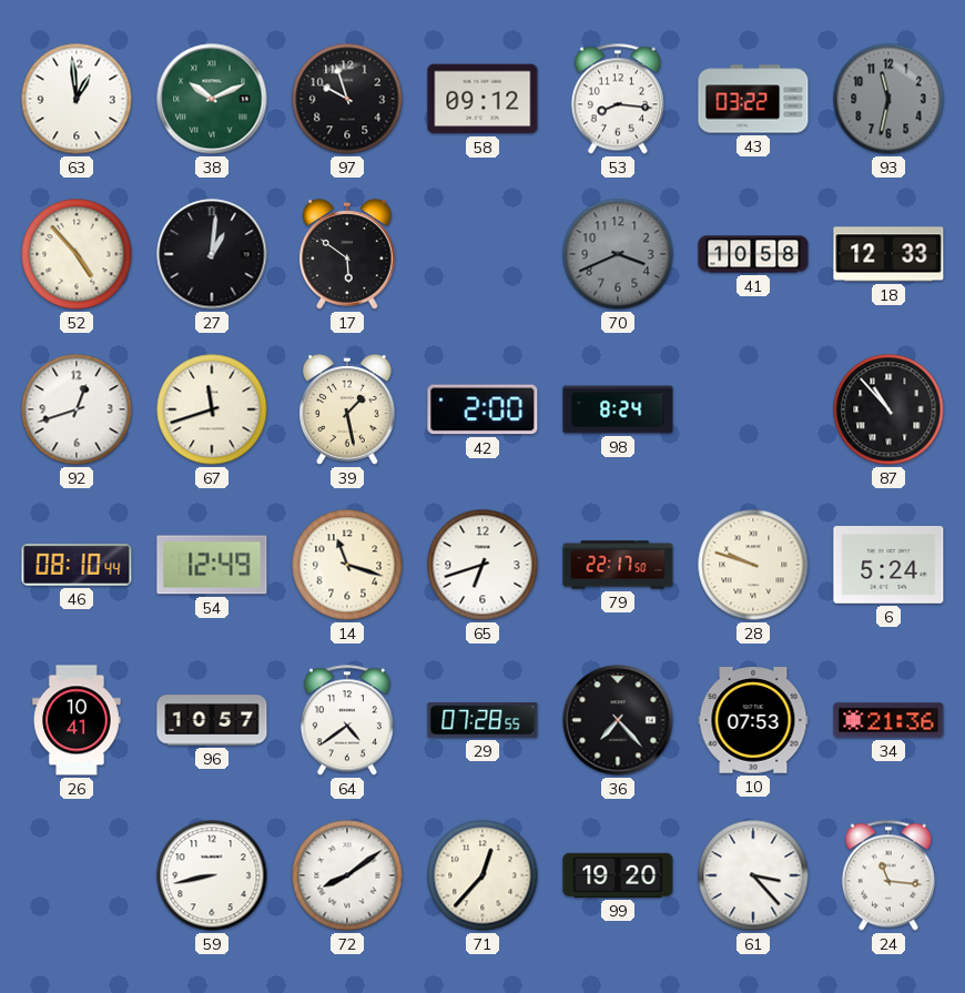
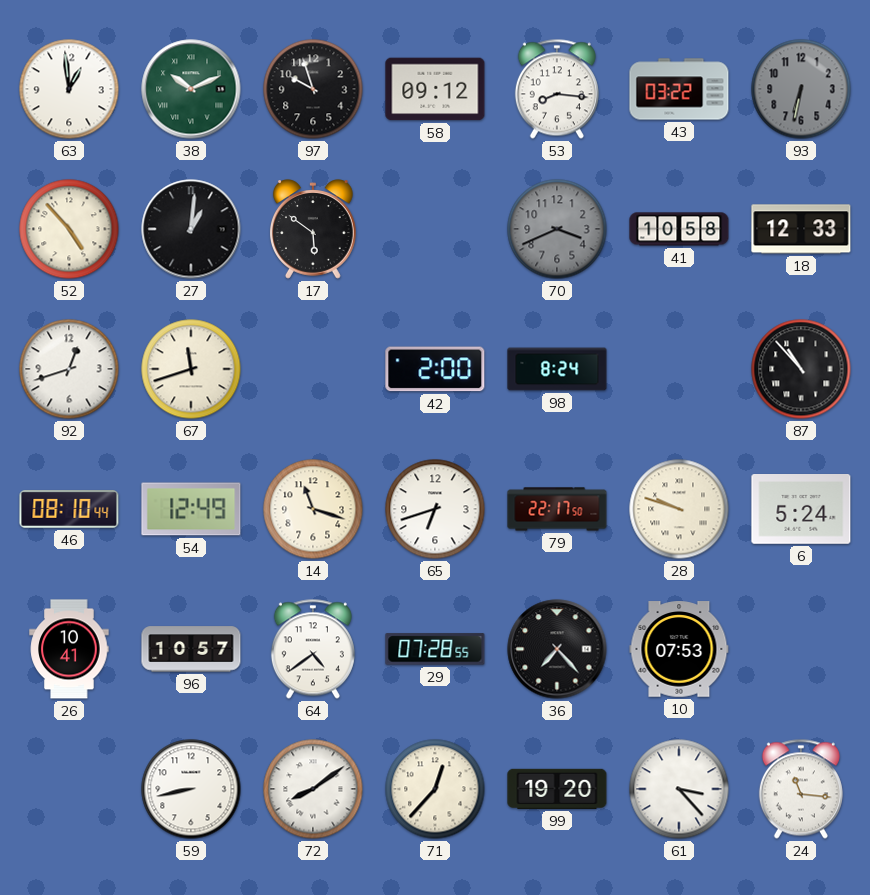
93: 11:32 -> 6:32 (801, 89)
39: 1:28 -> none (347, 409)
34: 21:36 -> none (888, 720)
